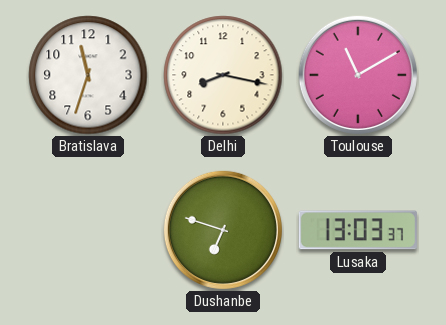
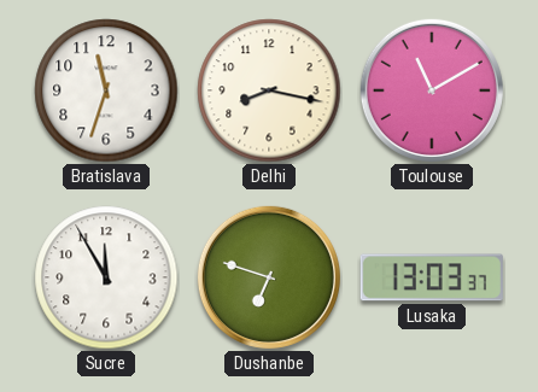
Sucre: none -> 11:55 (106, 277)
